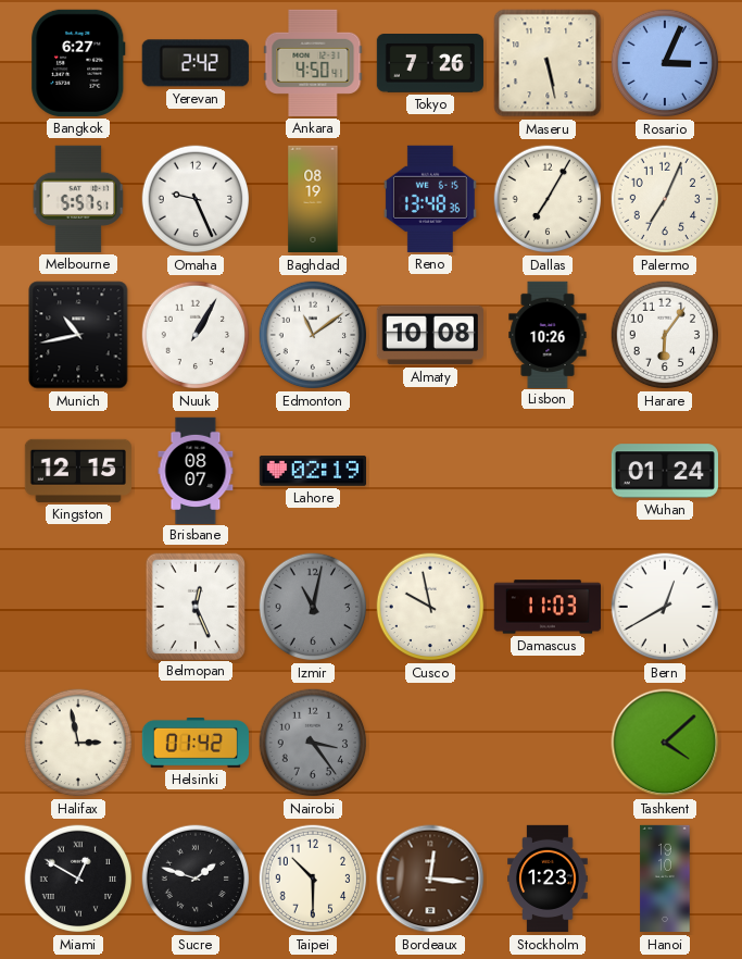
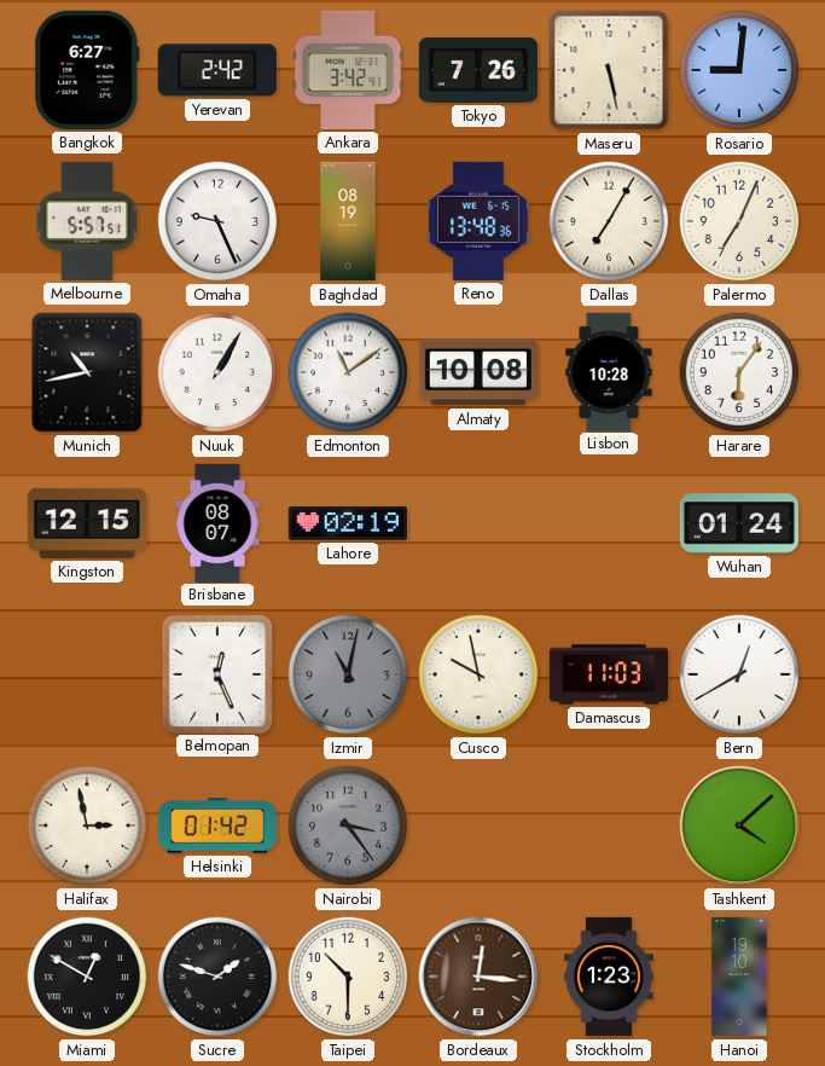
Ankara: 4:50 -> 3:42 (348, 70)
Rosario: 3:04 -> 9:01 (739, 70)
Lisbon: 10:26 -> 10:28 (609, 371)
